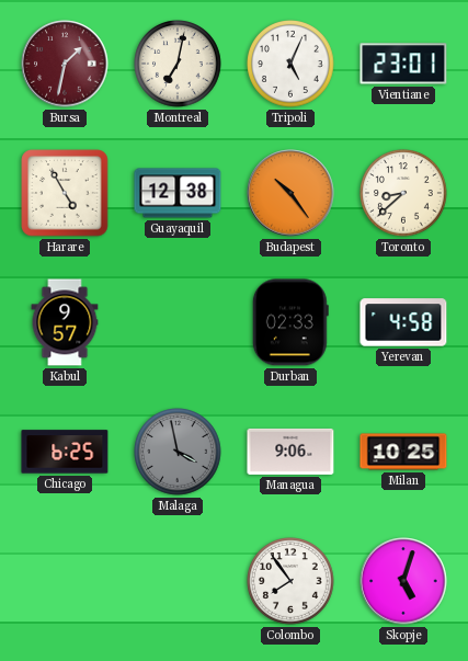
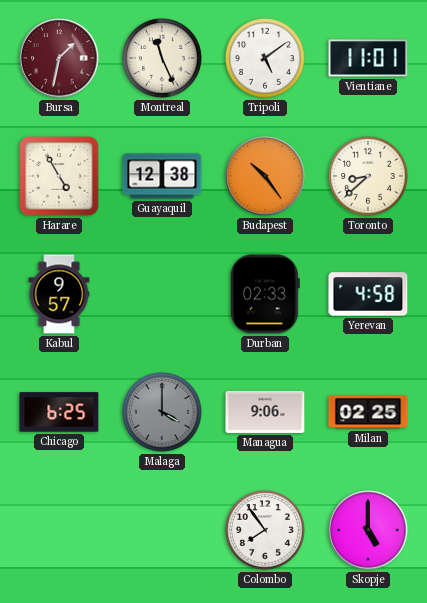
Montreal: 7:02 -> 11:26 (162, 58)
Tripoli: 5:04 -> 5:09 (265, 58)
Vientiane: 23:01 -> 11:01 (368, 58)
Malaga: 3:58 -> 4:00 (162, 412)
Milan: 10:25 -> 02:25 (368, 412)
Skopje: 5:03 -> 5:00 (368, 530)
